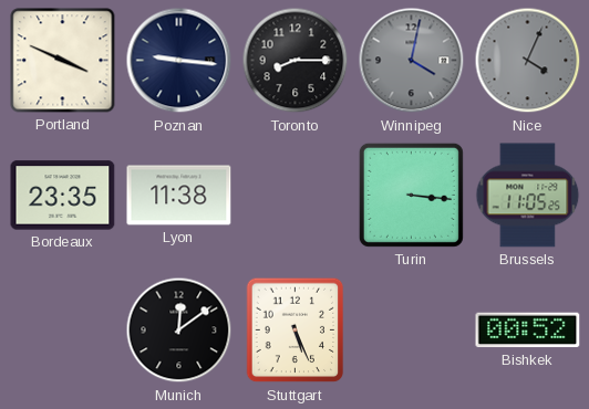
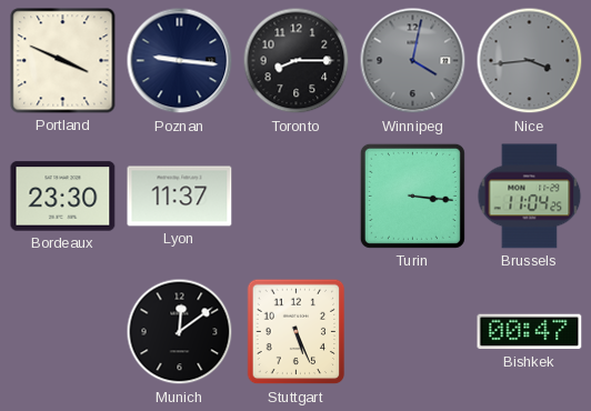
Nice: 4:04 -> 3:44 (530, 61)
Bordeaux: 23:35 -> 23:30 (63, 197)
Lyon: 11:38 -> 11:37 (180, 197)
Brussels: 11:05 -> 11:04 (530, 197)
Bishkek: 00:52 -> 00:47 (530, 332)
